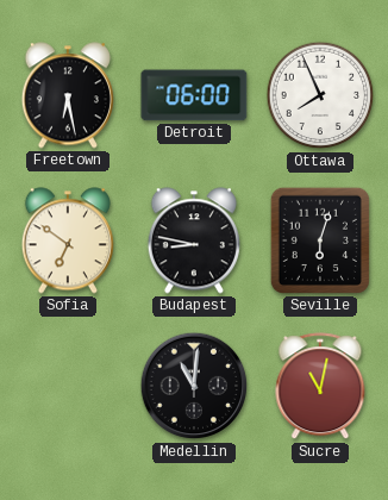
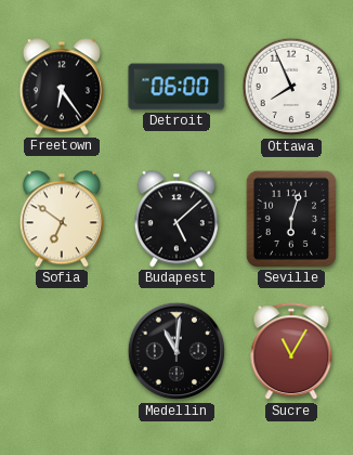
Freetown: 6:28 -> 6:24 (62, 87)
Budapest: 8:47 -> 5:08 (176, 219)
Sucre: 11:02 -> 11:05 (291, 352)
